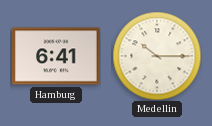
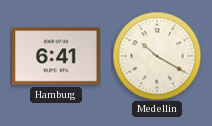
Medellin: 10:15 -> 10:20 (157, 56)
